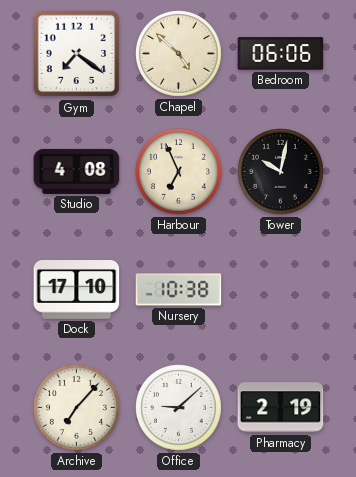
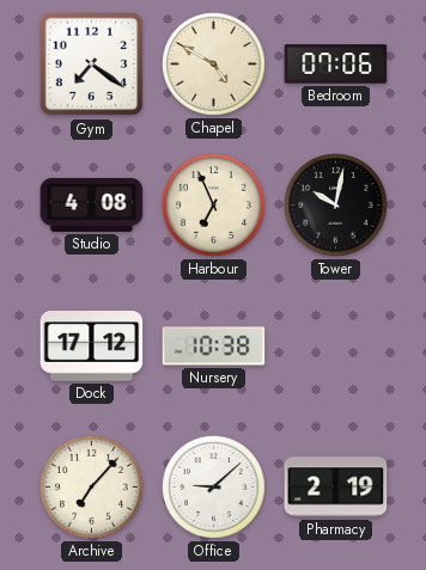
Chapel: 4:52 -> 4:50 (214, 65)
Bedroom: 06:06 -> 07:06 (336, 65)
Dock: 17:10 -> 17:12 (92, 347)
